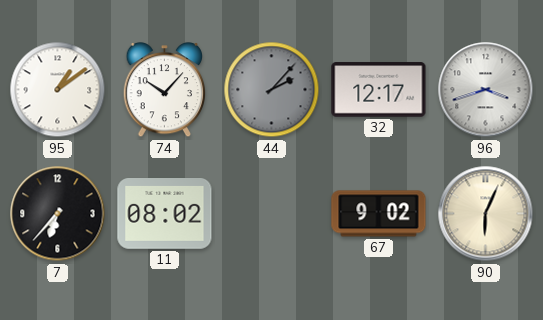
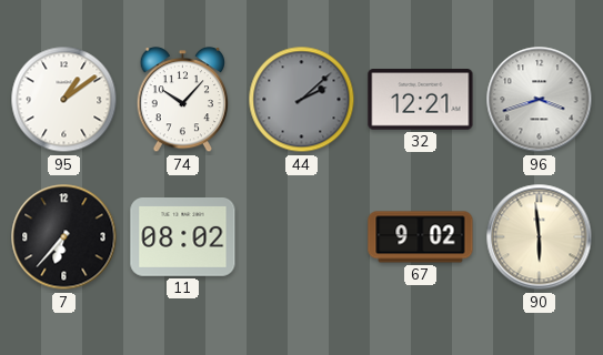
44: 2:07 -> 2:08 (302, 100)
32: 12:17 -> 12:21 (421, 100)
90: 6:04 -> 5:59 (540, 237)
